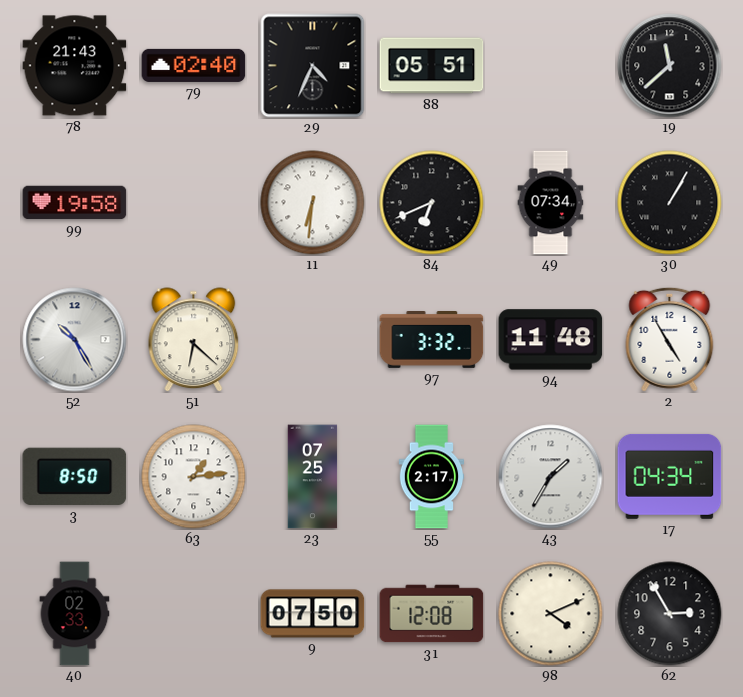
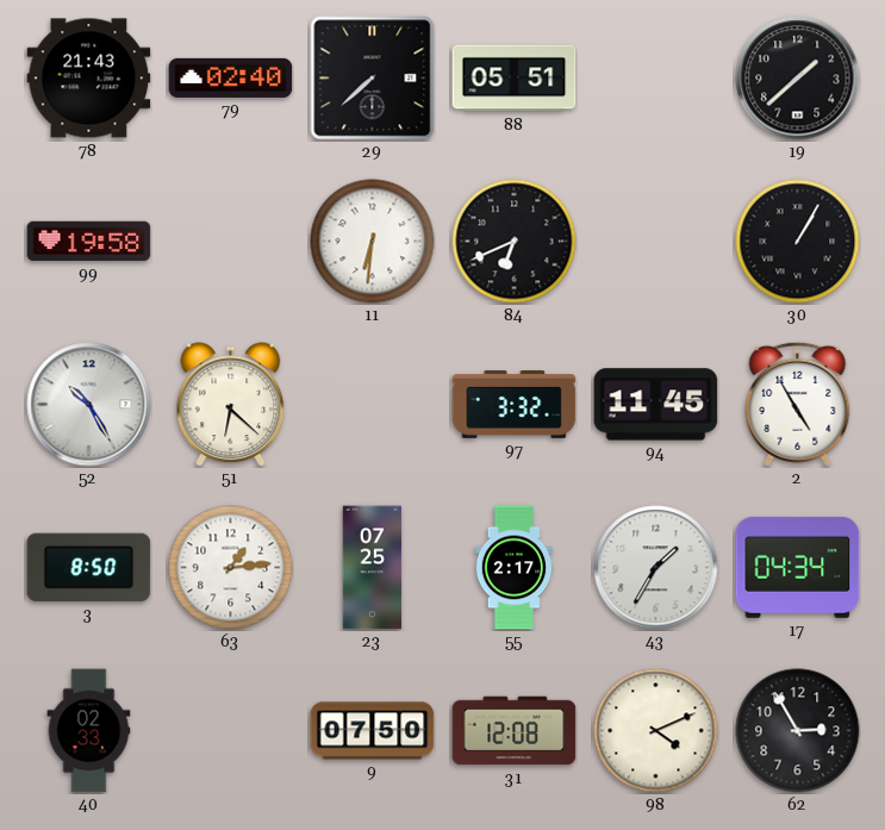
29: 4:34 -> 7:38 (373, 79)
19: 11:38 -> 1:38 (798, 79)
49: 07:34 -> none (551, 203)
94: 11:48 -> 11:45 (656, 405)
